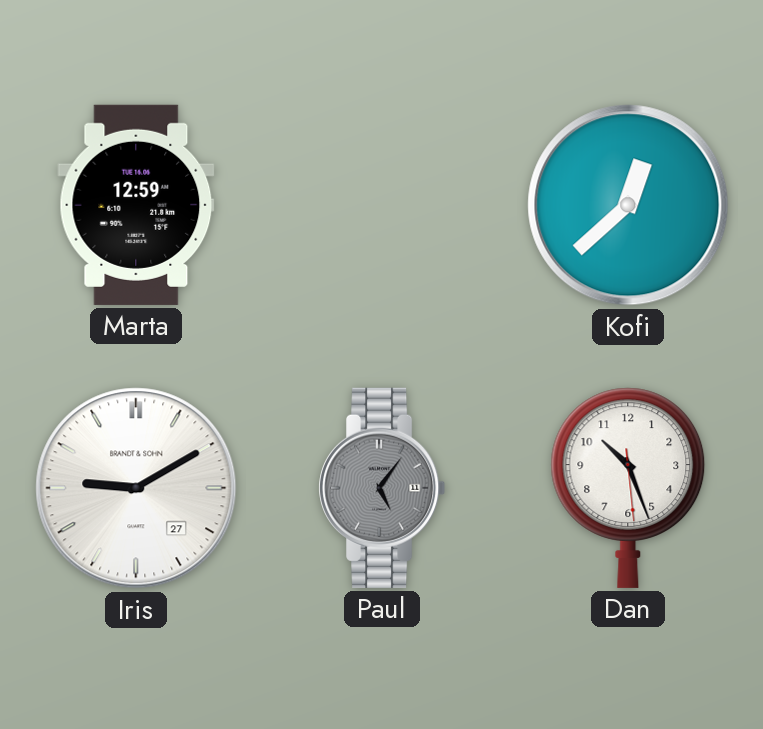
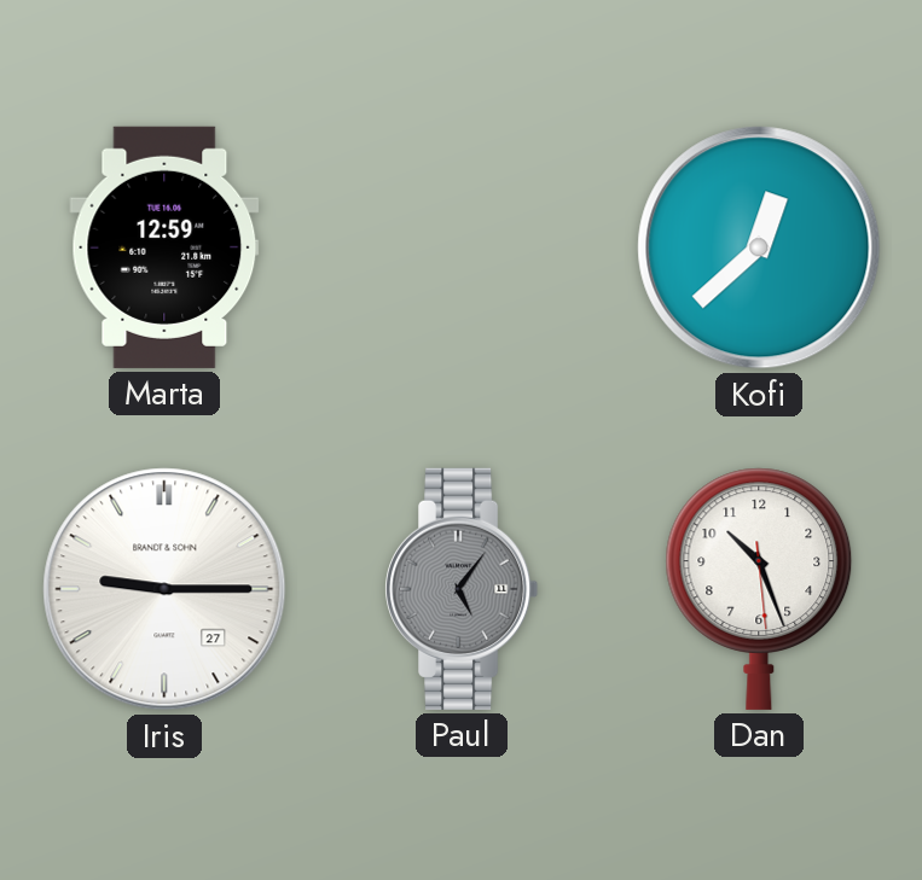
Iris: 9:10 -> 9:15 (164, 589)
